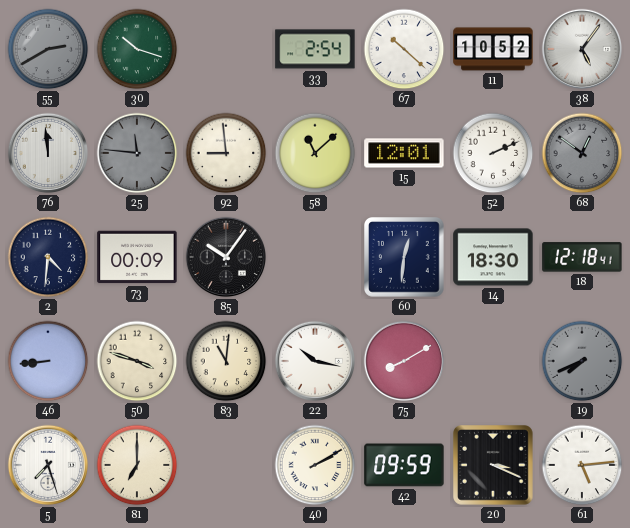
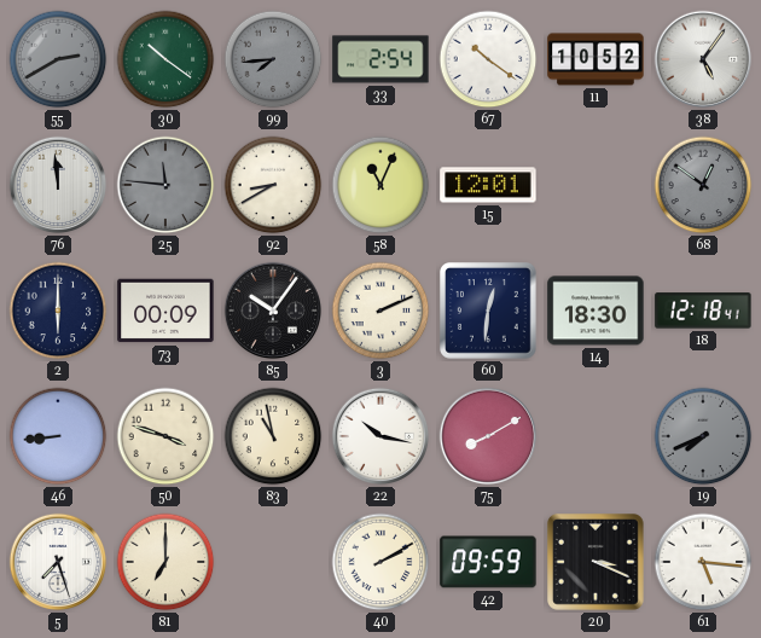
30: 10:18 -> 10:21 (165, 59)
99: none -> 7:44 (273, 59)
67: 10:22 -> 10:21 (488, 59)
92: 8:59 -> 8:40 (273, 185)
58: 11:08 -> 11:04 (380, 185)
52: 2:11 -> none (493, 153)
2: 4:31 -> 6:00 (58, 311)
3: none -> 2:11 (380, 311)
83: 11:01 -> 10:58 (273, 436)
61: 5:14 -> 5:16 (703, 562)
